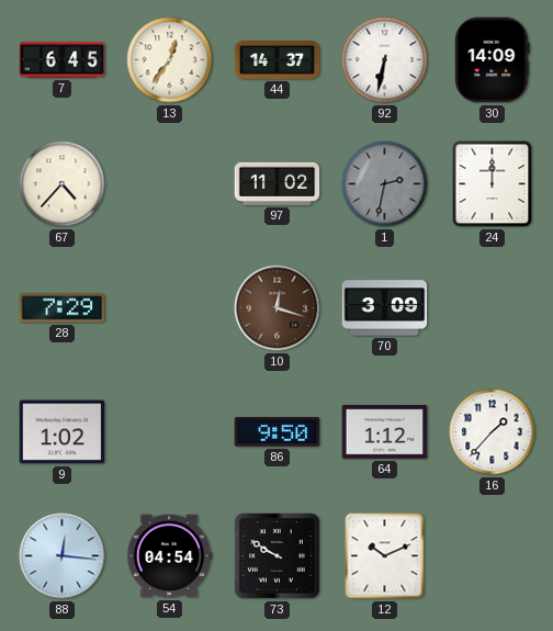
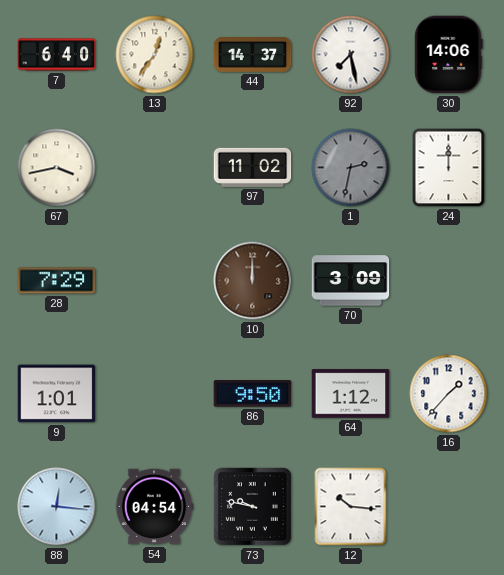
7: 6:45 -> 6:40 (57, 55)
92: 6:32 -> 7:28 (351, 55)
30: 14:09 -> 14:06 (449, 55)
67: 4:37 -> 3:43 (57, 168)
10: 12:18 -> 12:00 (253, 281)
9: 1:02 -> 1:01 (57, 394)
73: 9:50 -> 9:47 (253, 507)
12: 10:11 -> 10:16 (351, 507)
